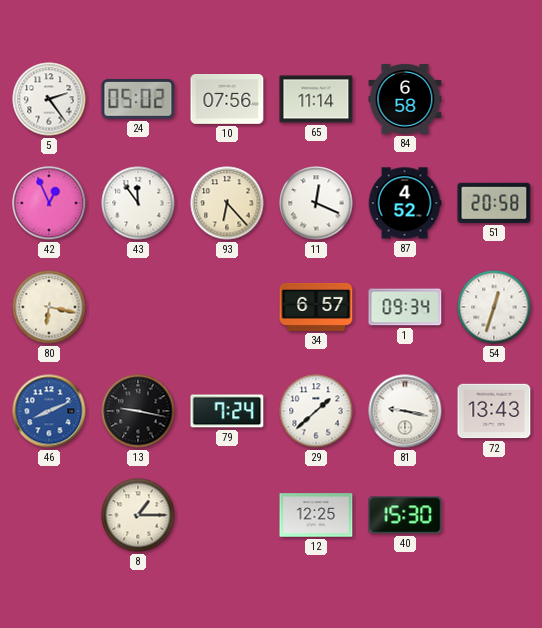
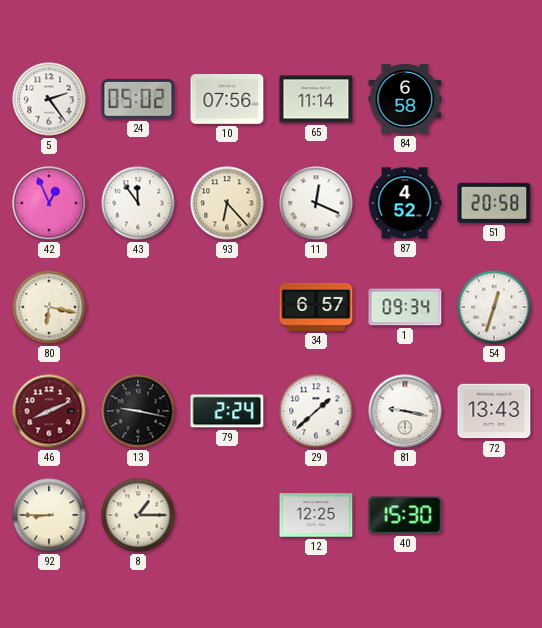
46 dial: blue -> burgundy (49, 411)
79: 7:24 -> 2:24 (227, 411)
92: none -> 8:45 (49, 515)
